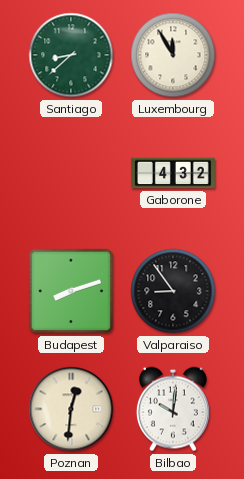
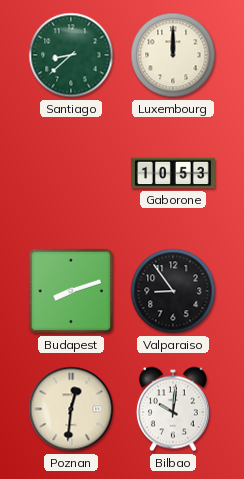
Luxembourg: 11:55 -> 12:00 (173, 55)
Gaborone: 4:32 -> 10:53 (173, 173)
